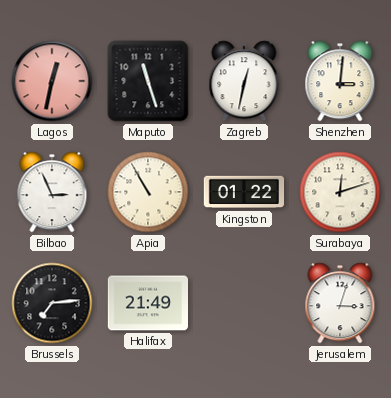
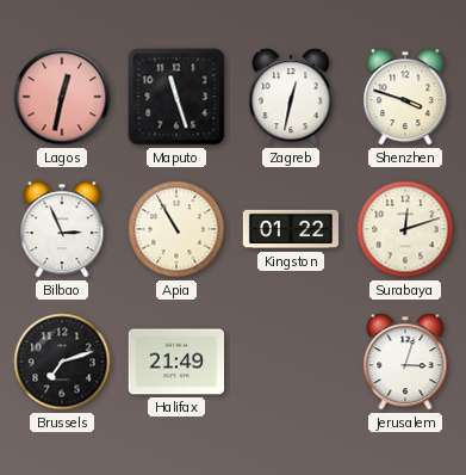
Shenzhen: 3:01 -> 3:48 (405, 97)
Brussels: 7:14 -> 7:12 (62, 362)
